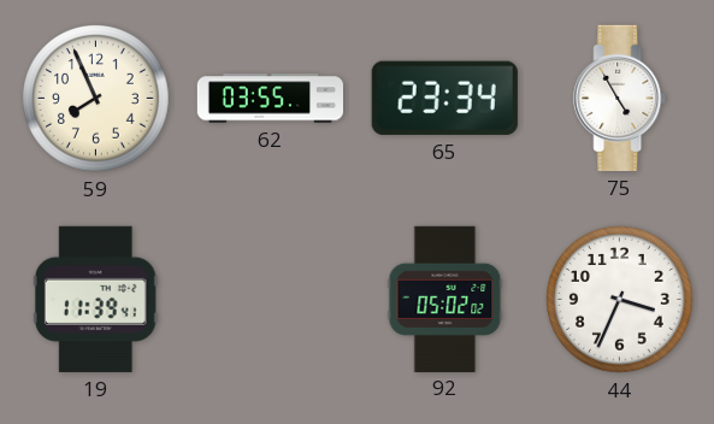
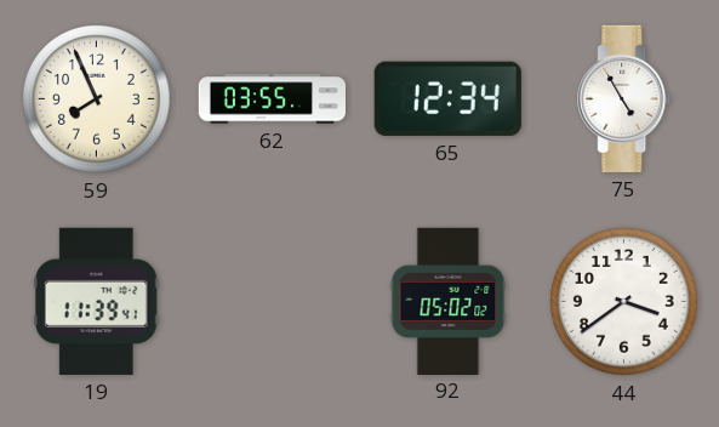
65: 23:34 -> 12:34 (447, 98)
44: 3:34 -> 3:39 (624, 302)
